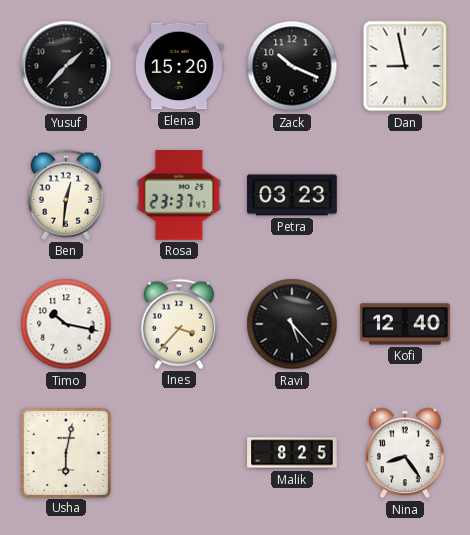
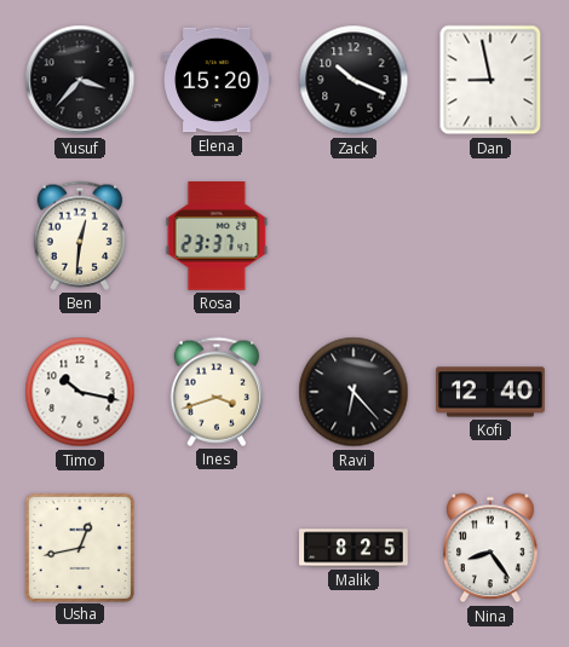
Yusuf: 1:37 -> 3:37 (80, 80)
Petra: 03:23 -> none (292, 195)
Ines: 3:37 -> 3:42 (215, 392)
Ravi: 5:23 -> 6:23 (354, 392)
Usha: 6:02 -> 12:43 (79, 547)
